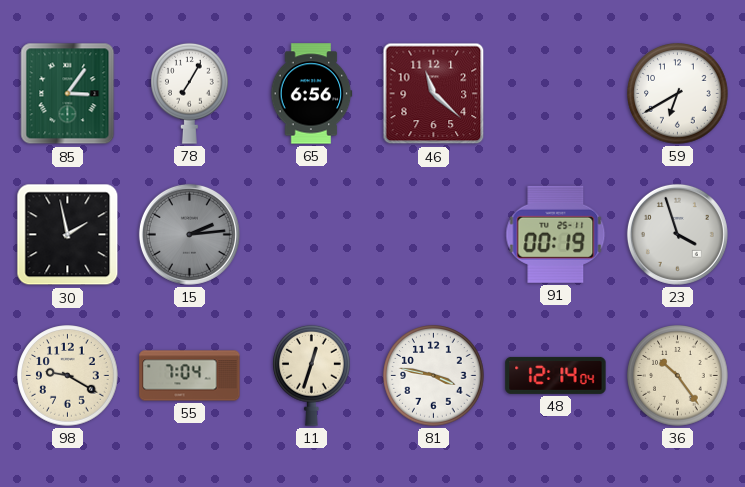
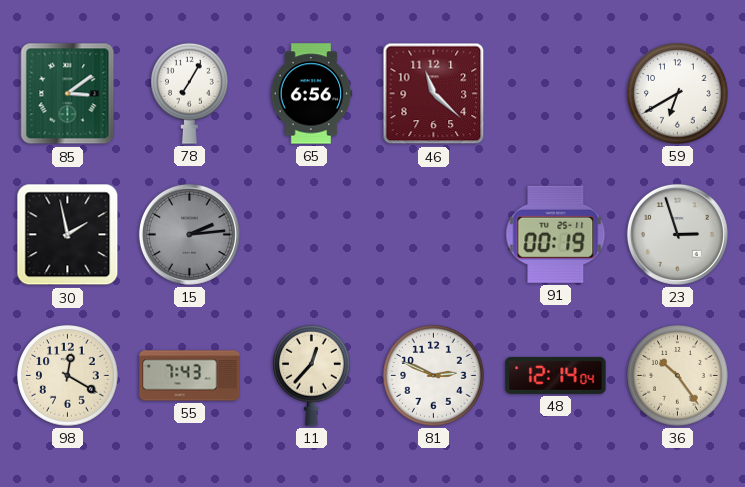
85: 3:06 -> 3:09 (68, 94)
23: 3:57 -> 2:57 (677, 234)
98: 9:20 -> 12:20 (68, 376)
55: 7:04 -> 7:43 (190, 376)
11: 12:33 -> 12:37 (312, 375)
81: 3:47 -> 2:49 (434, 376)
